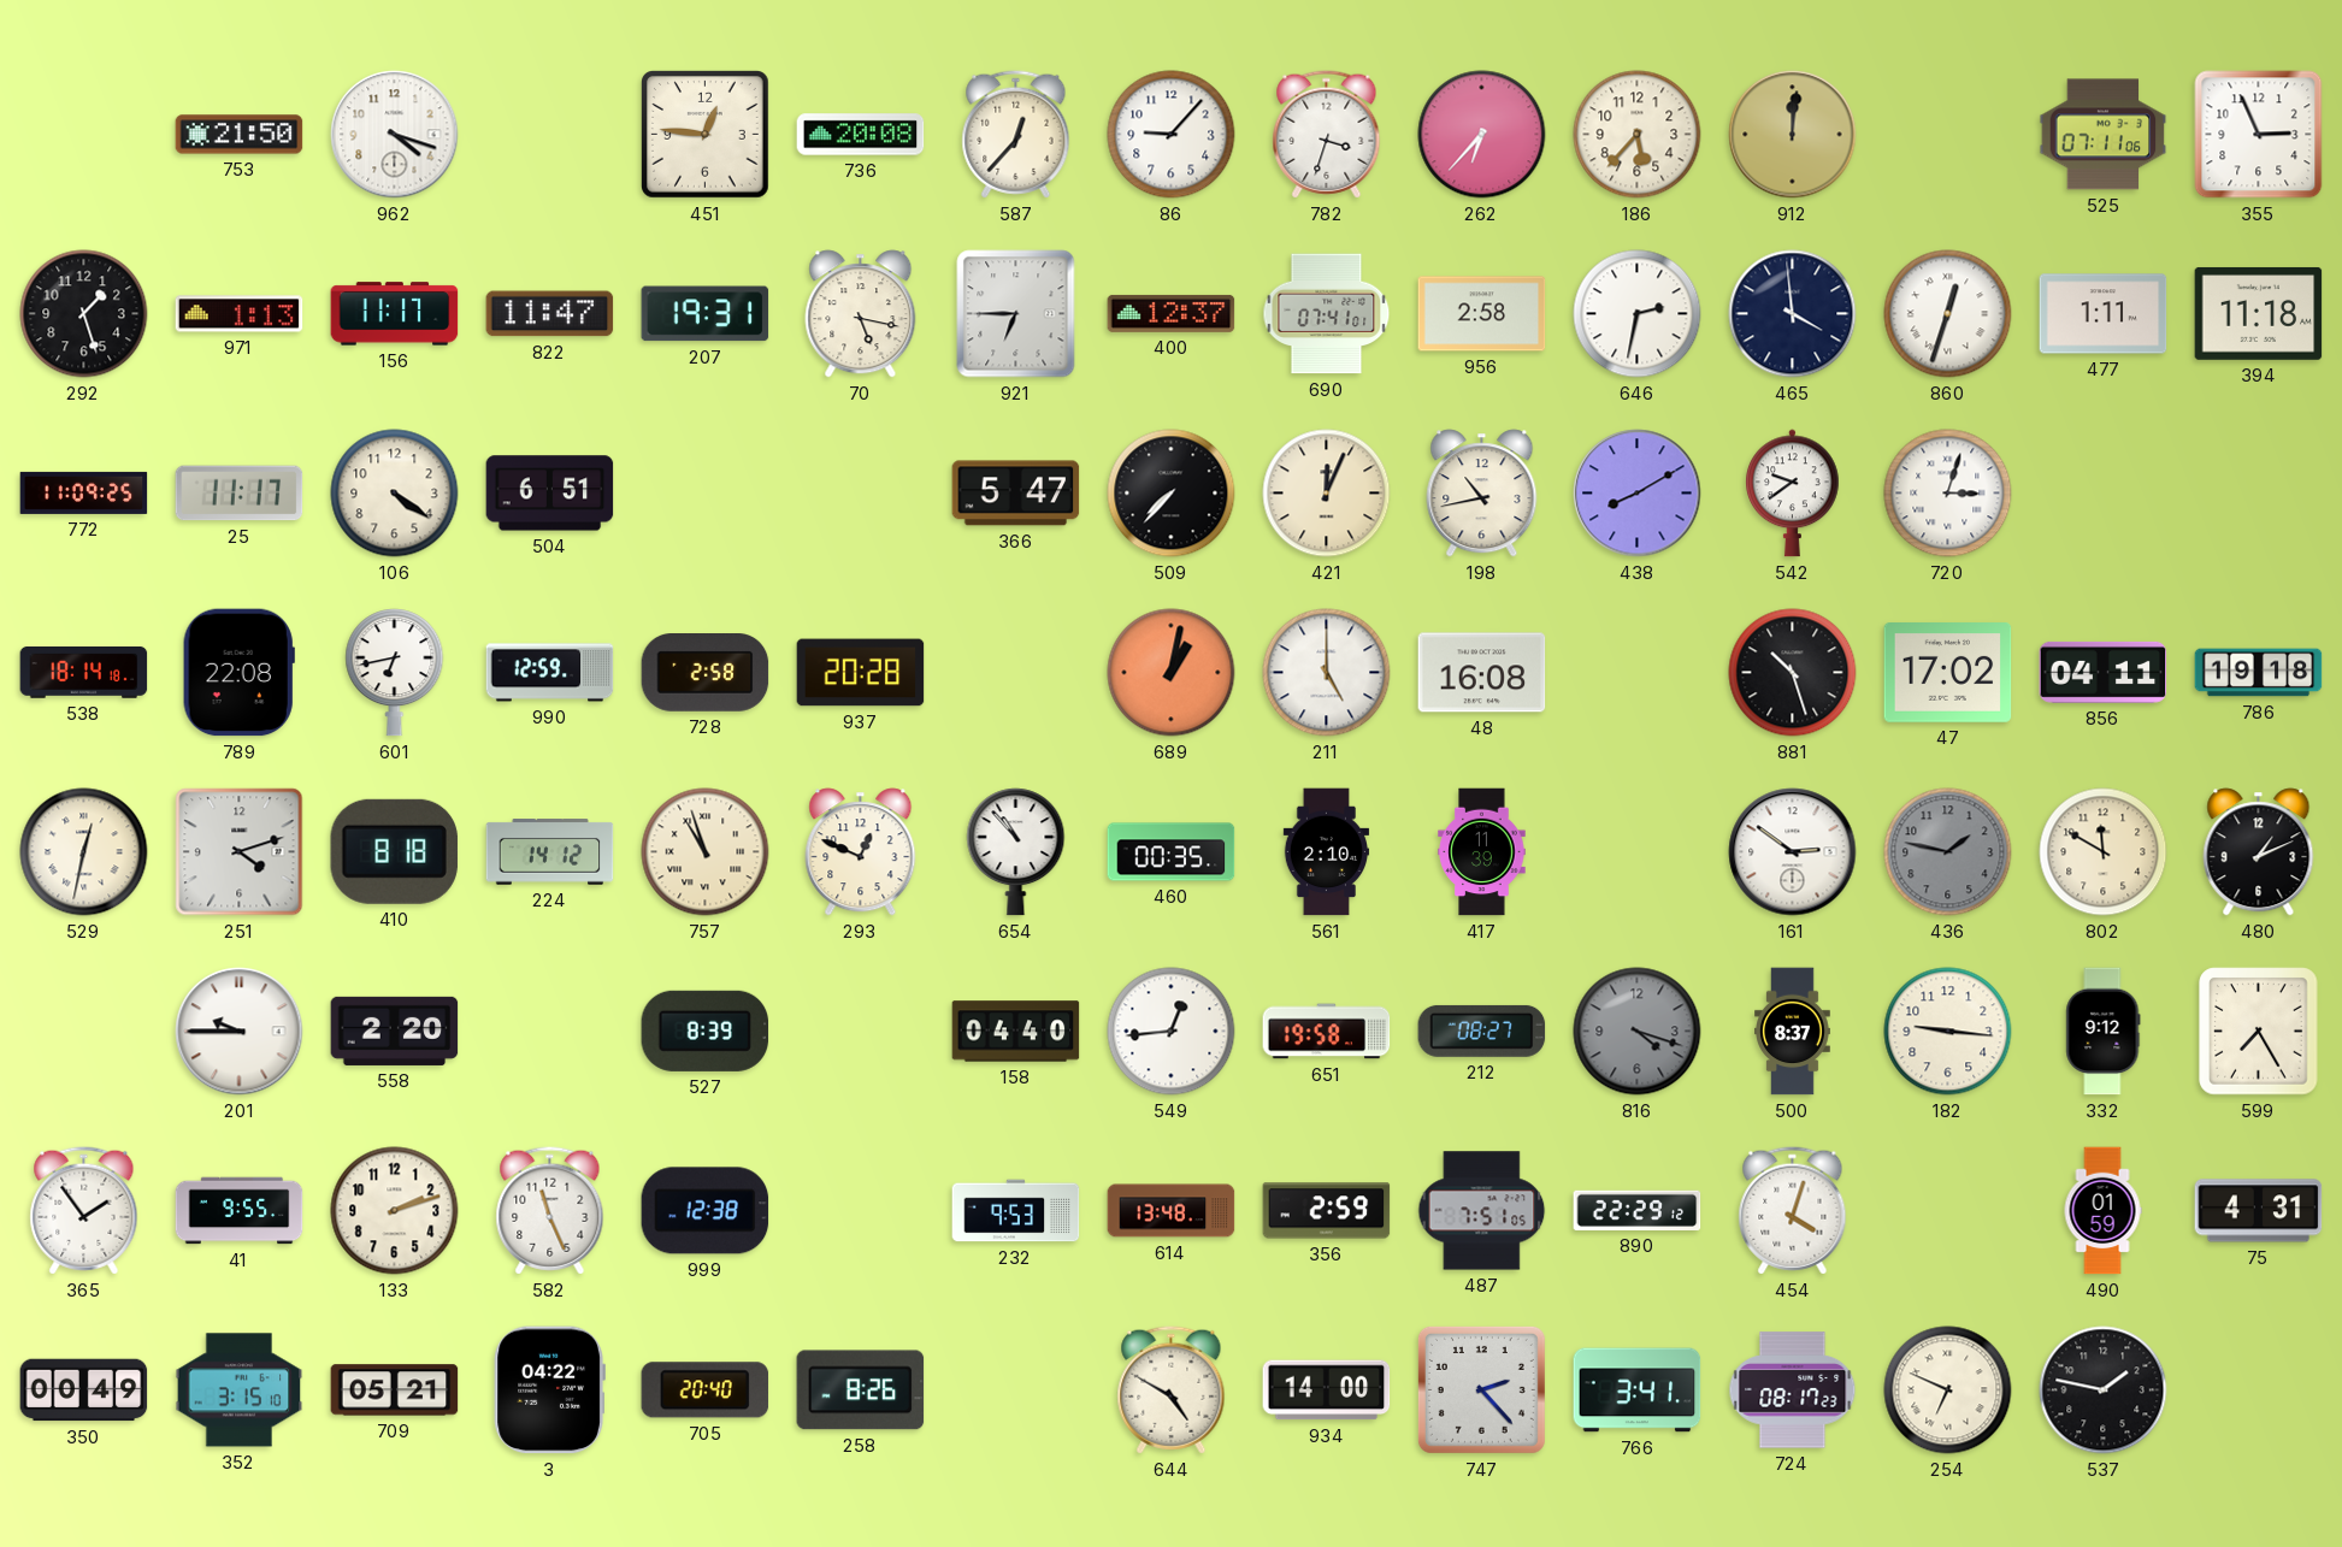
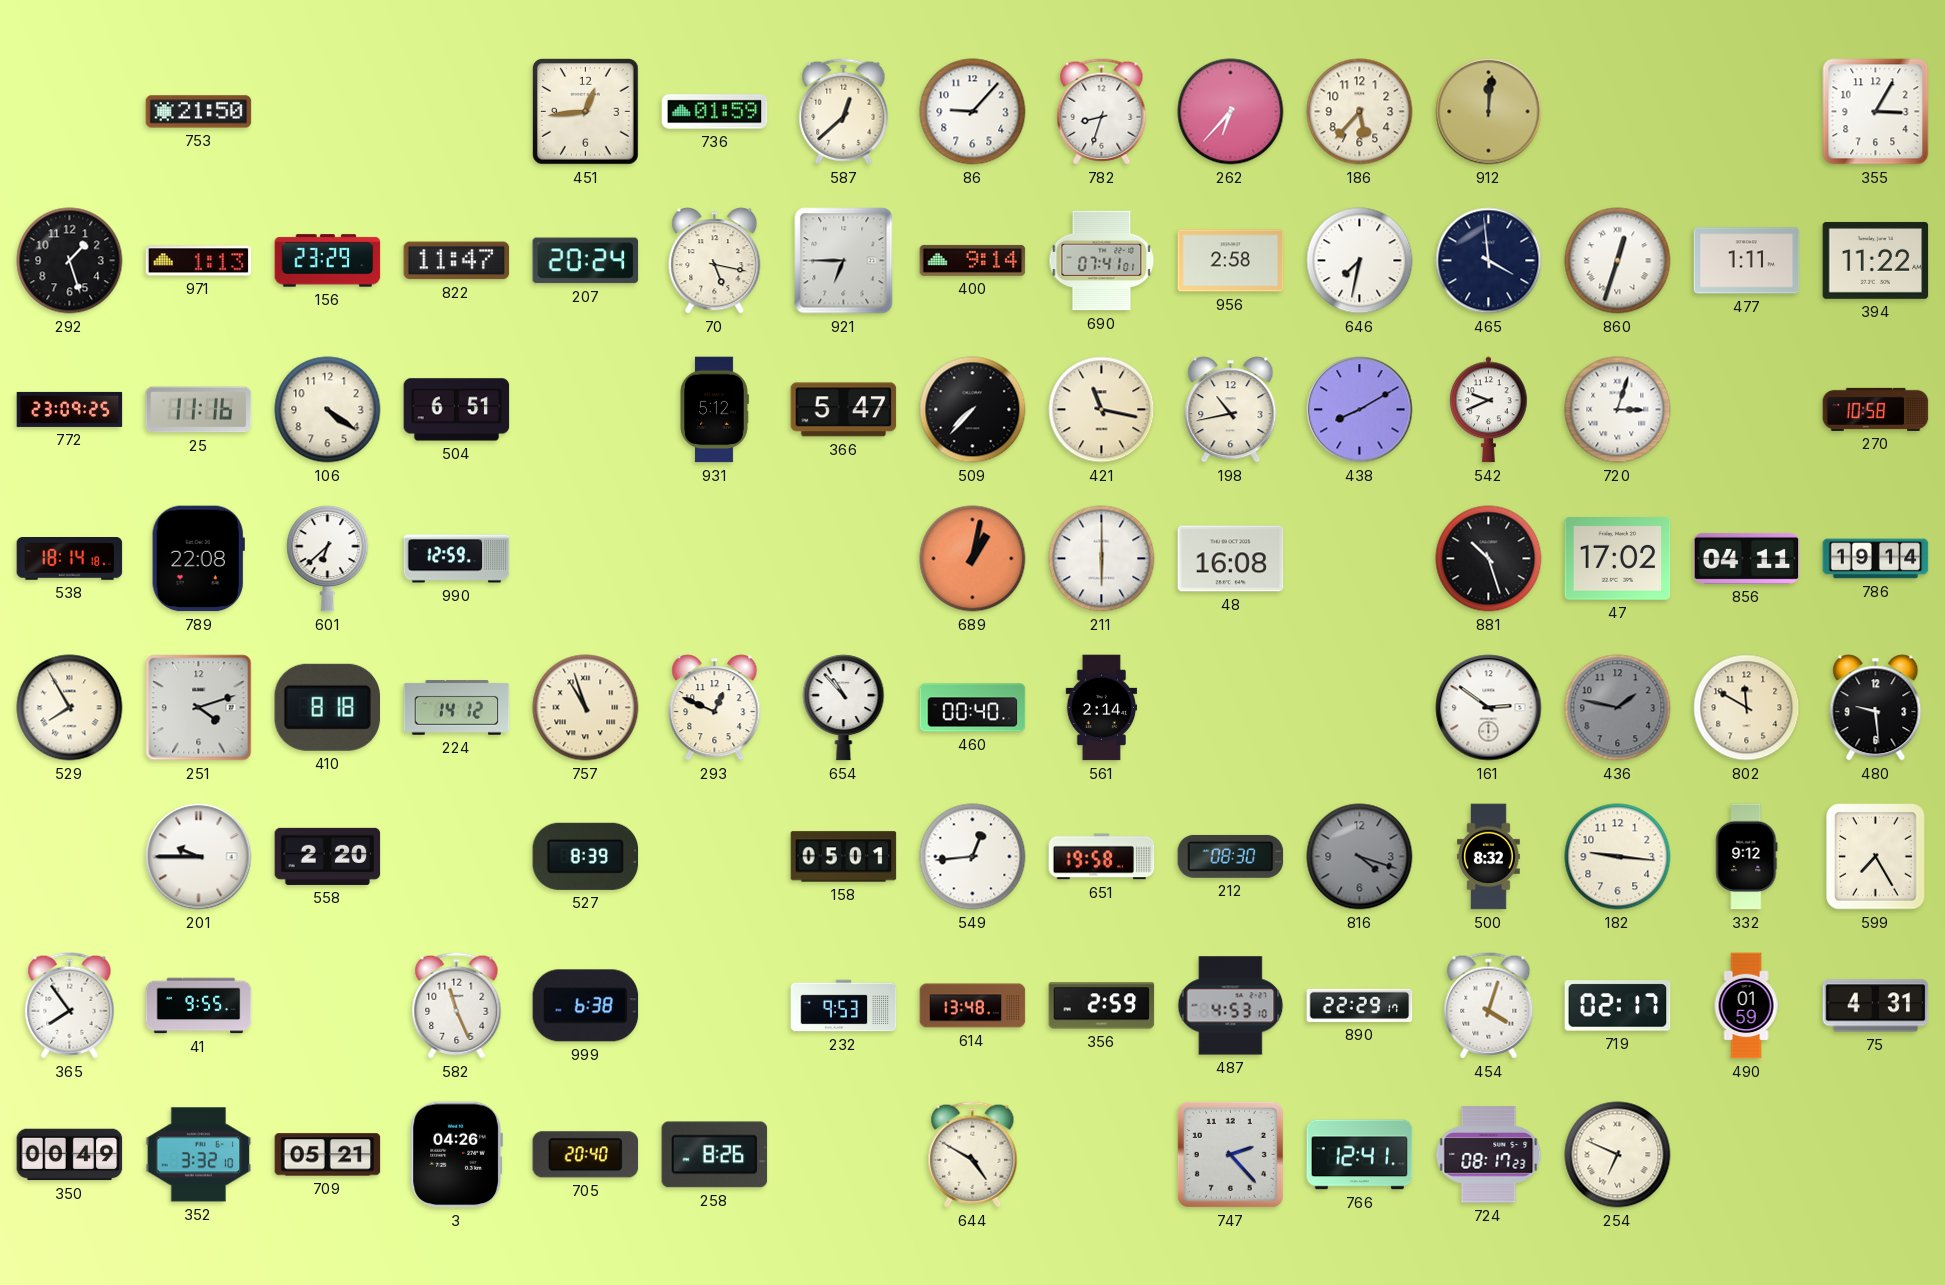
962: 4:18 -> none (395, 135)
451: 12:46 -> 12:44 (586, 112)
736: 20:08 -> 01:59 (715, 112)
587: 12:37 -> 12:38 (844, 112)
782: 3:33 -> 8:33 (1102, 112)
525: 07:11 -> none (2104, 135)
355: 2:56 -> 3:05 (1876, 112)
156: 11:17 -> 23:29 (328, 261)
207: 19:31 -> 20:24 (586, 261)
400: 12:37 -> 9:14 (973, 260)
646: 2:32 -> 7:32 (1360, 261)
394: 11:18 -> 11:22 (1876, 260)
772: 11:09 -> 23:09 (70, 409)
25: 11:17 -> 11:16 (199, 410)
931: none -> 5:12 (714, 410)
421: 12:04 -> 11:17 (1102, 410)
542: 9:39 -> 9:41 (1489, 410)
270: none -> 10:58 (1876, 409)
601: 6:43 -> 6:38 (328, 559)
728: 2:58 -> none (706, 673)
937: 20:28 -> none (861, 673)
211: 5:00 -> 6:00 (1102, 559)
786: 19:18 -> 19:14 (1876, 559)
529: 12:32 -> 7:55 (70, 708)
460: 00:35 -> 00:40 (973, 708)
561: 2:10 -> 2:14 (1102, 708)
417: 11:39 -> none (1482, 852)
480: 1:11 -> 9:29 (1876, 708)
158: 04:40 -> 05:01 (844, 857)
212: 08:27 -> 08:30 (1231, 856)
500: 8:37 -> 8:32 (1489, 857)
365: 1:54 -> 7:54 (70, 1006)
133: 2:12 -> none (395, 1211)
999: 12:38 -> 6:38 (586, 1006)
487: 7:51 -> 4:53 (1231, 1006)
890: 22:29:12 -> 22:29:17 (1360, 1005)
719: none -> 02:17 (1618, 1006)
352: 3:15 -> 3:32 (199, 1155)
3: 04:22 -> 04:26 (456, 1155)
934: 14:00 -> none (1327, 1390)
766: 3:41 -> 12:41 (1360, 1155)
537: 1:47 -> none (2104, 1390)
